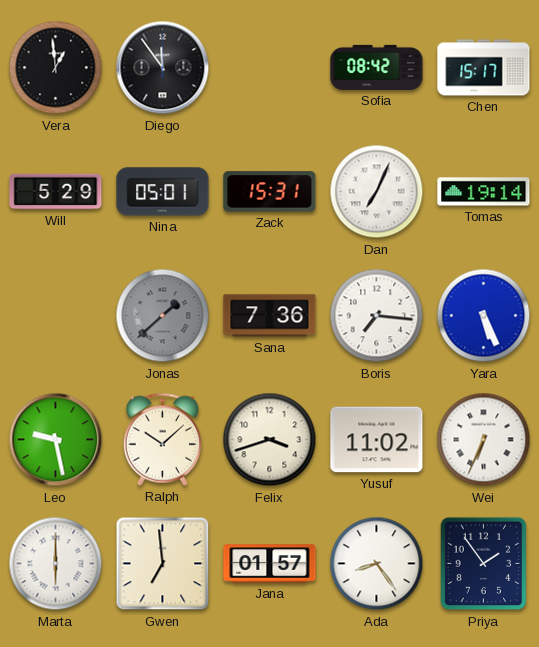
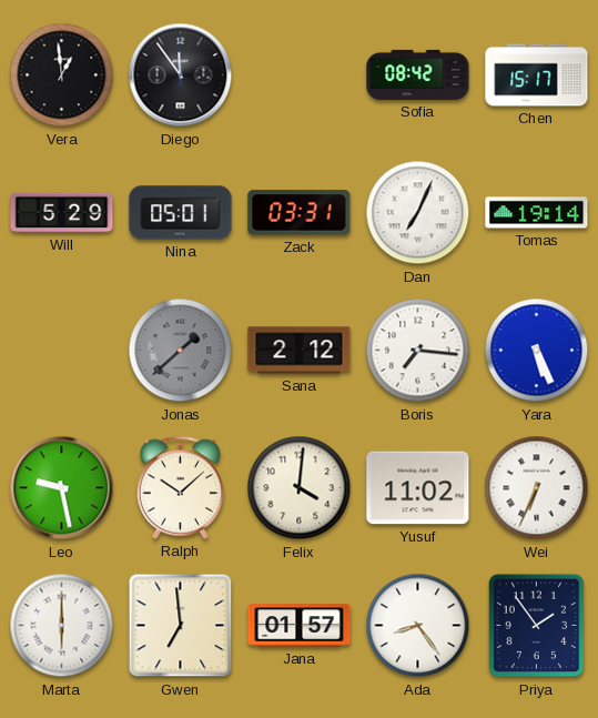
Zack: 15:31 -> 03:31 (300, 213)
Sana: 7:36 -> 2:12 (300, 351)
Felix: 3:42 -> 4:01 (300, 488)
